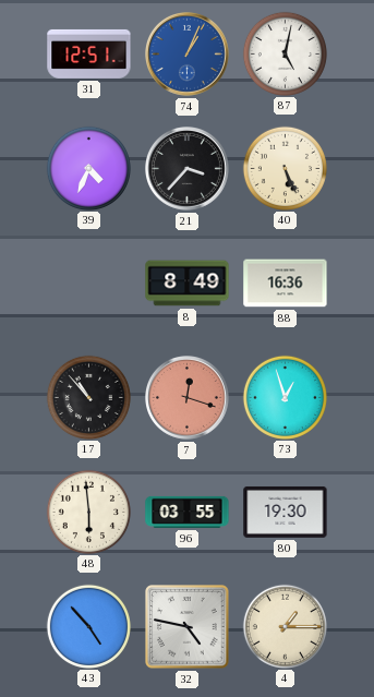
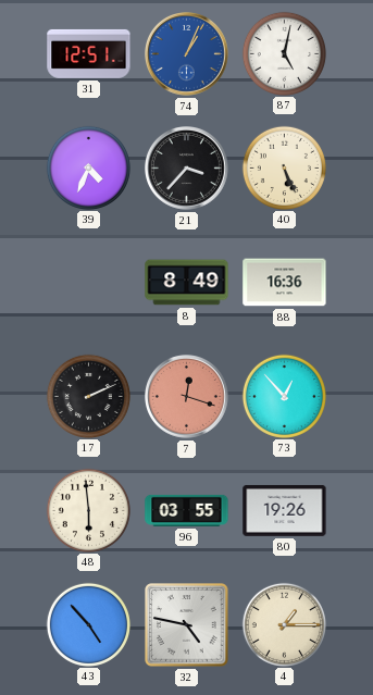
17: 10:53 -> 2:11 (88, 396)
73: 12:57 -> 12:53 (284, 396)
80: 19:30 -> 19:26 (285, 510)
